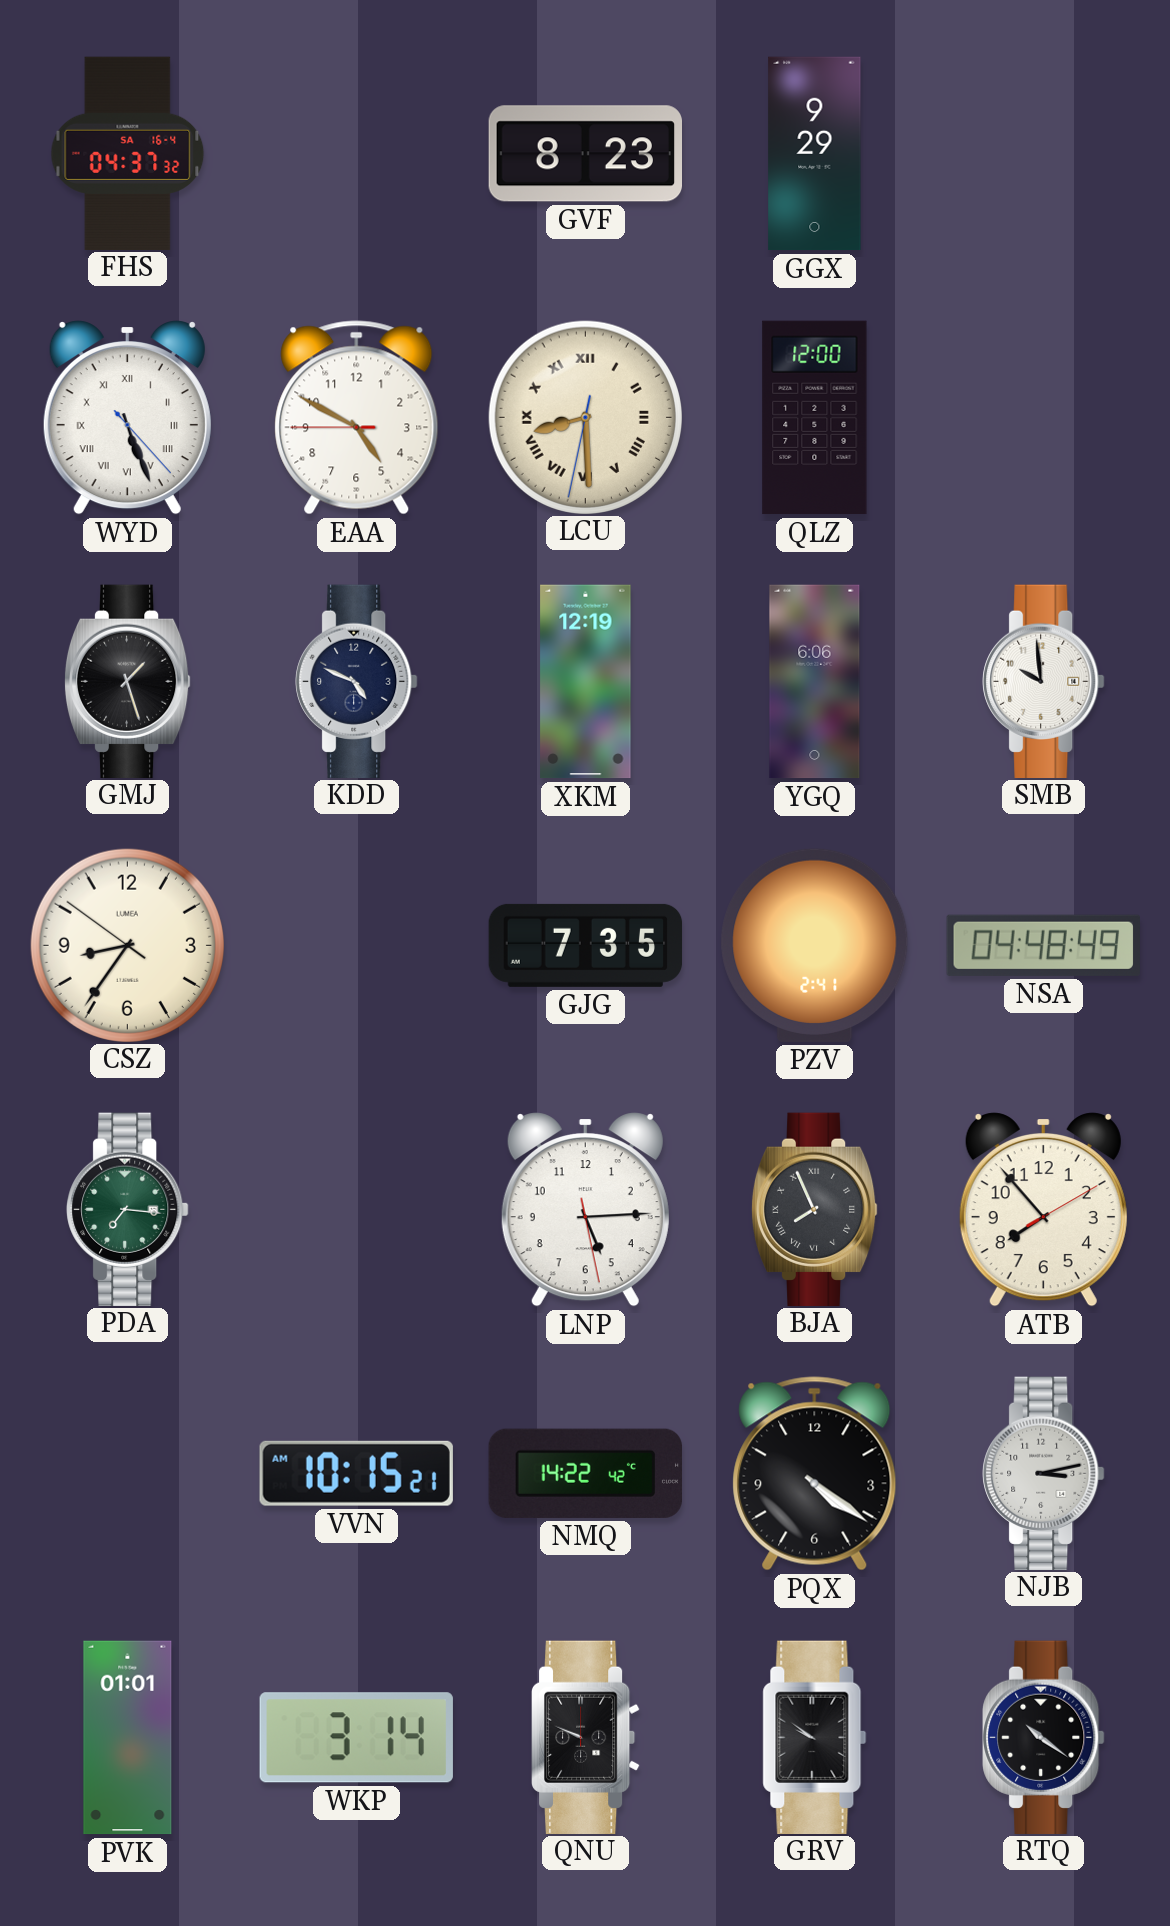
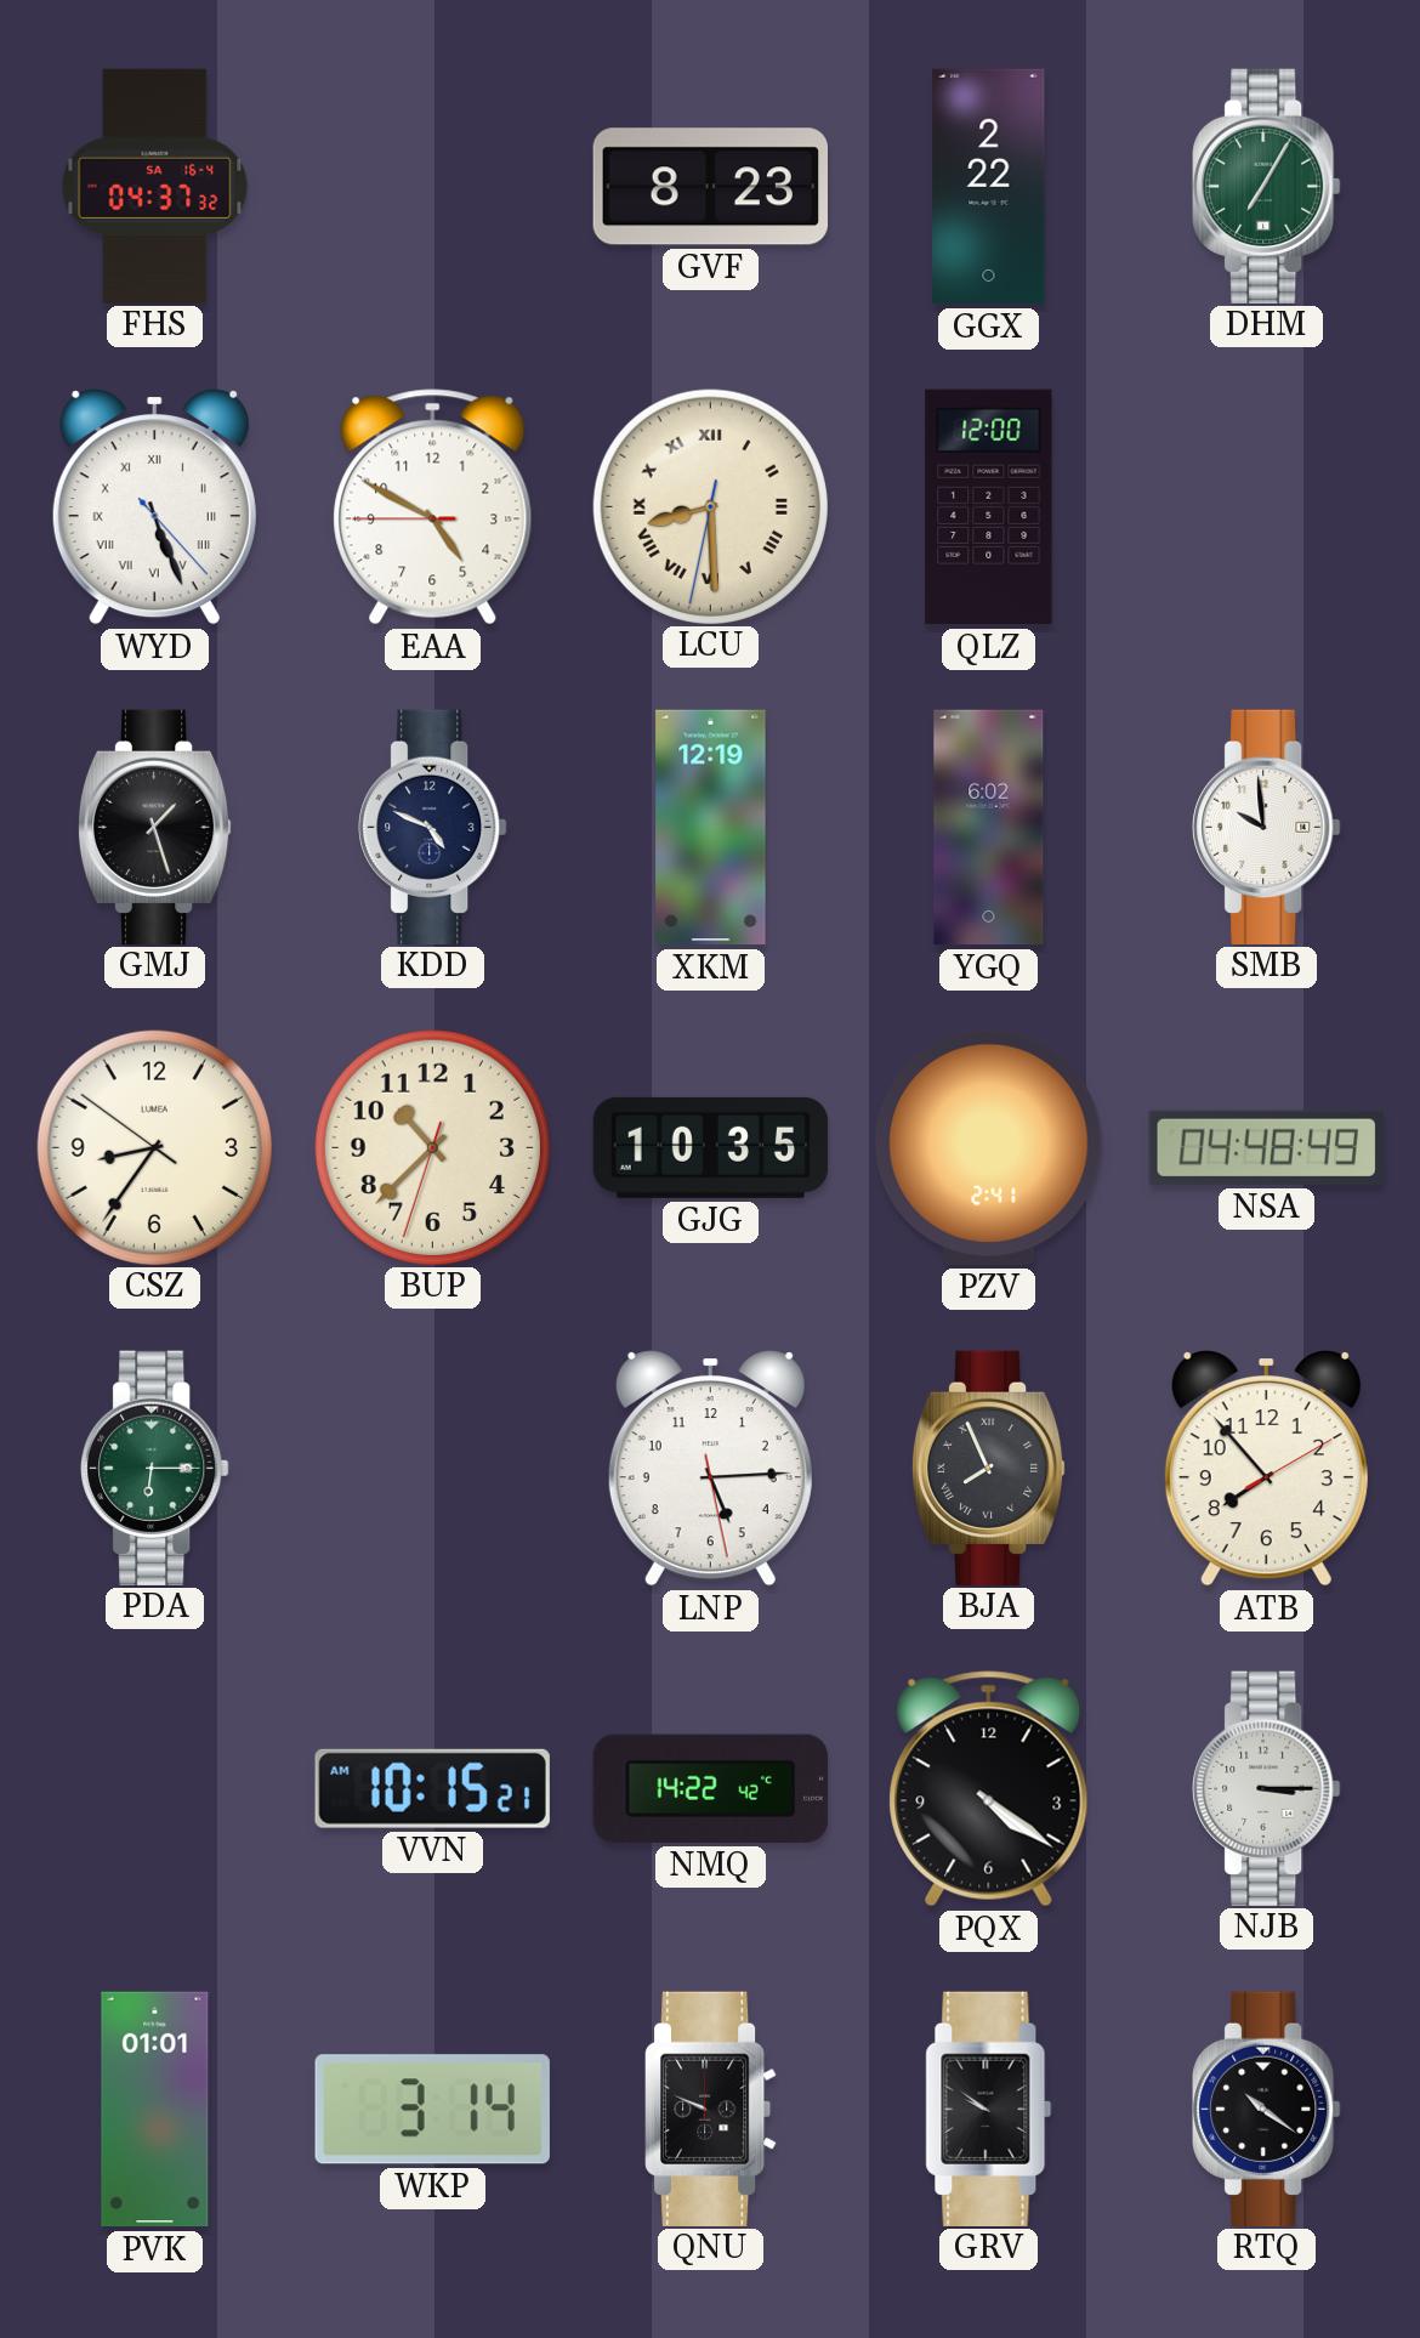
GGX: 9:29 -> 2:22 (989, 187)
DHM: none -> 7:05 (1267, 186)
YGQ: 6:06 -> 6:02 (989, 828)
BUP: none -> 10:37 (432, 1147)
GJG: 7:35 -> 10:35 (711, 1147)
PDA: 7:16 -> 6:15 (155, 1468)
NJB: 3:13 -> 3:15 (1267, 1788)
